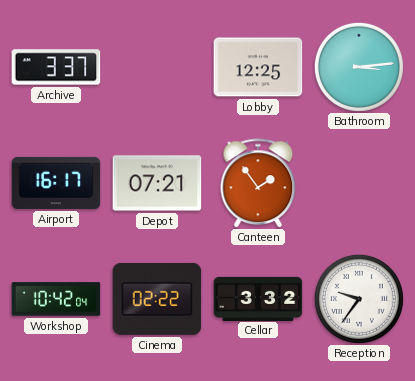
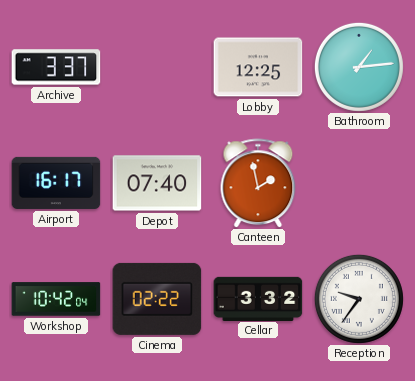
Bathroom: 3:14 -> 1:14 (359, 67)
Depot: 07:21 -> 07:40 (157, 183)
Canteen: 1:54 -> 1:58 (258, 183)
